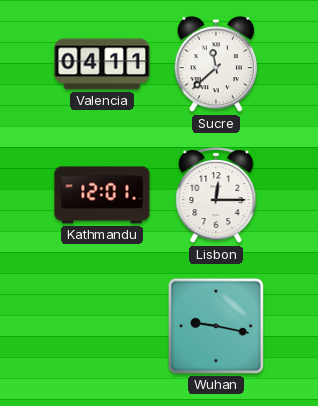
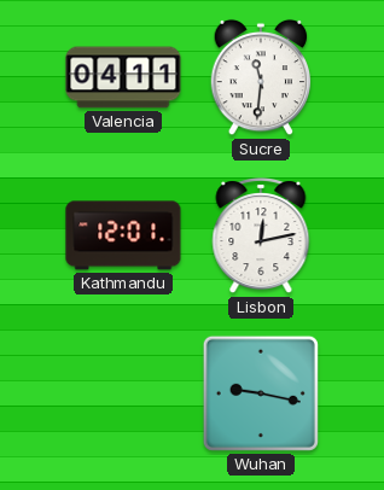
Sucre: 11:38 -> 11:31 (261, 77)
Lisbon: 12:15 -> 12:13 (261, 237)
